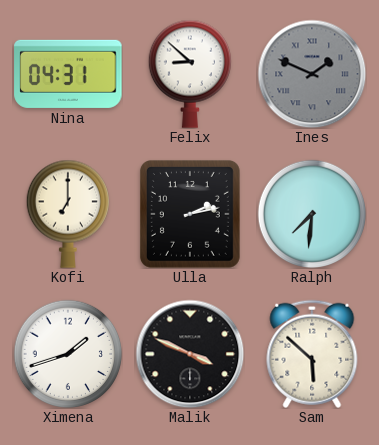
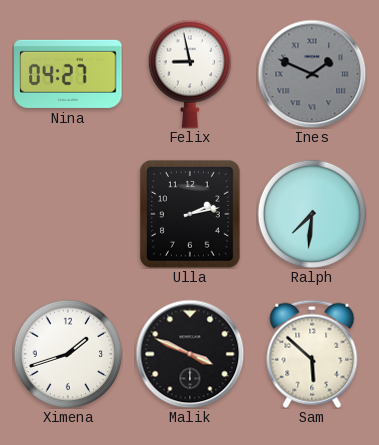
Nina: 04:31 -> 04:27 (68, 74)
Felix: 8:52 -> 8:58 (189, 74)
Kofi: 7:00 -> none (67, 214)
